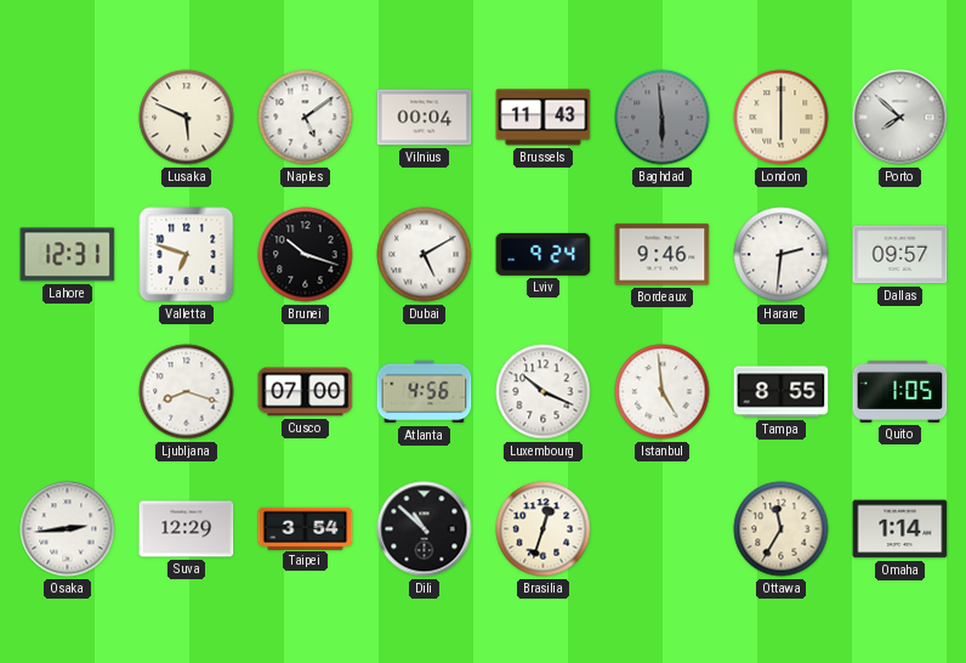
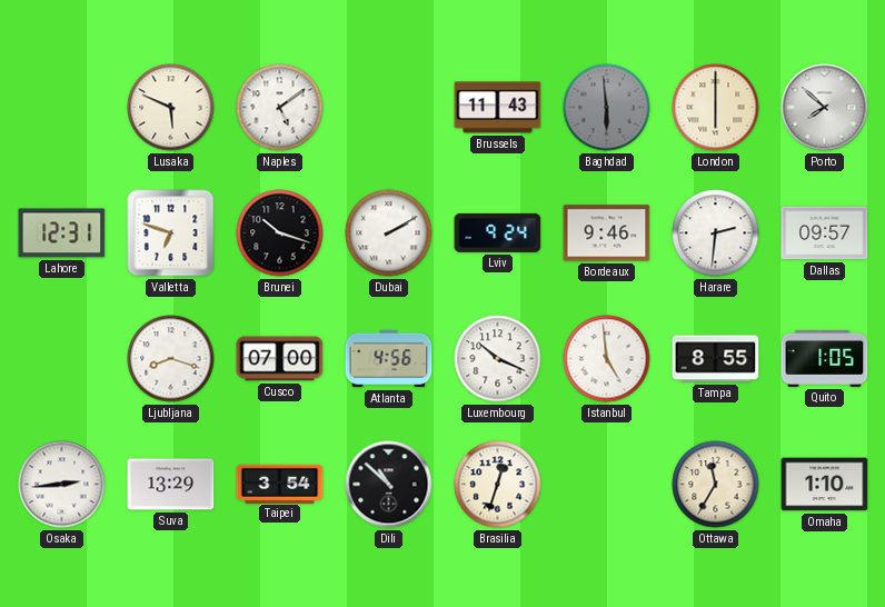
Vilnius: 00:04 -> none (425, 118)
Dubai: 5:10 -> 2:10 (389, 233)
Suva: 12:29 -> 13:29 (171, 485)
Omaha: 1:14 -> 1:10 (825, 485)
